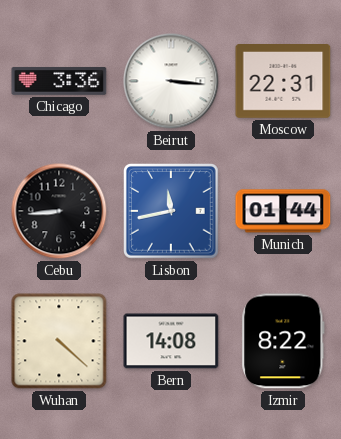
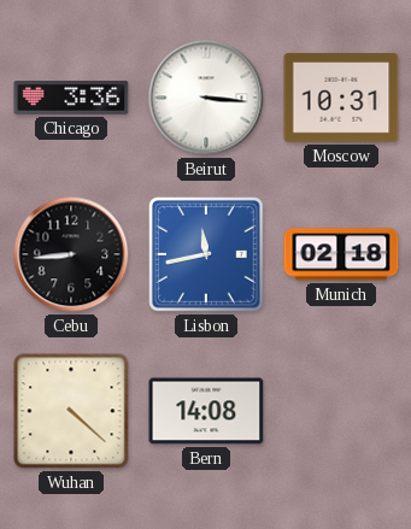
Moscow: 22:31 -> 10:31 (341, 99)
Munich: 01:44 -> 02:18 (341, 254)
Izmir: 8:22 -> none (283, 341)
